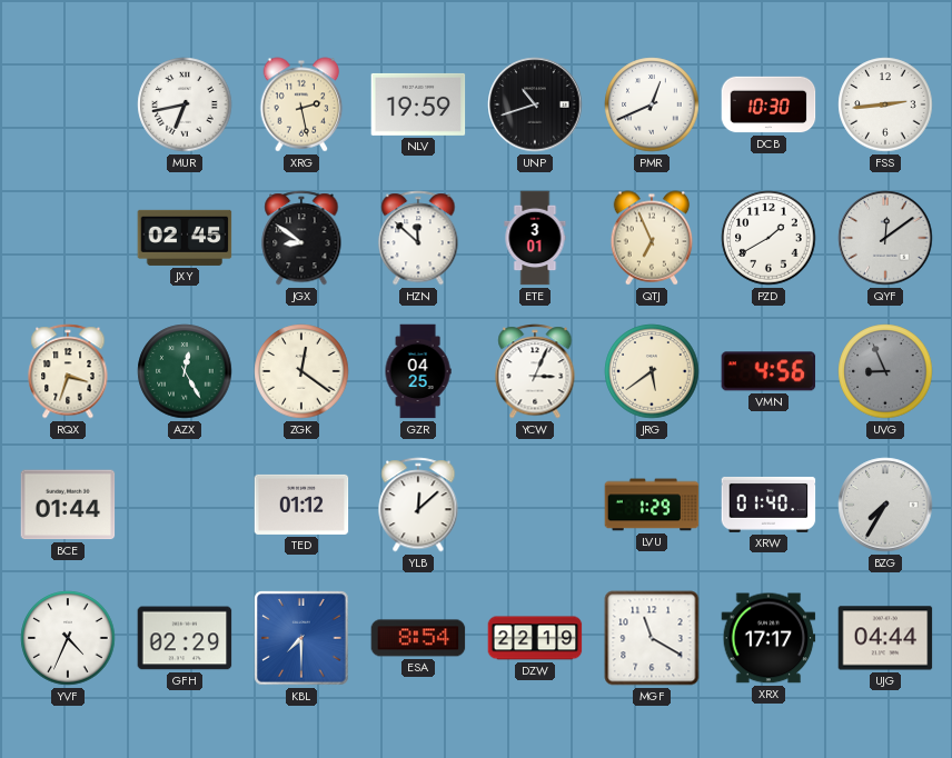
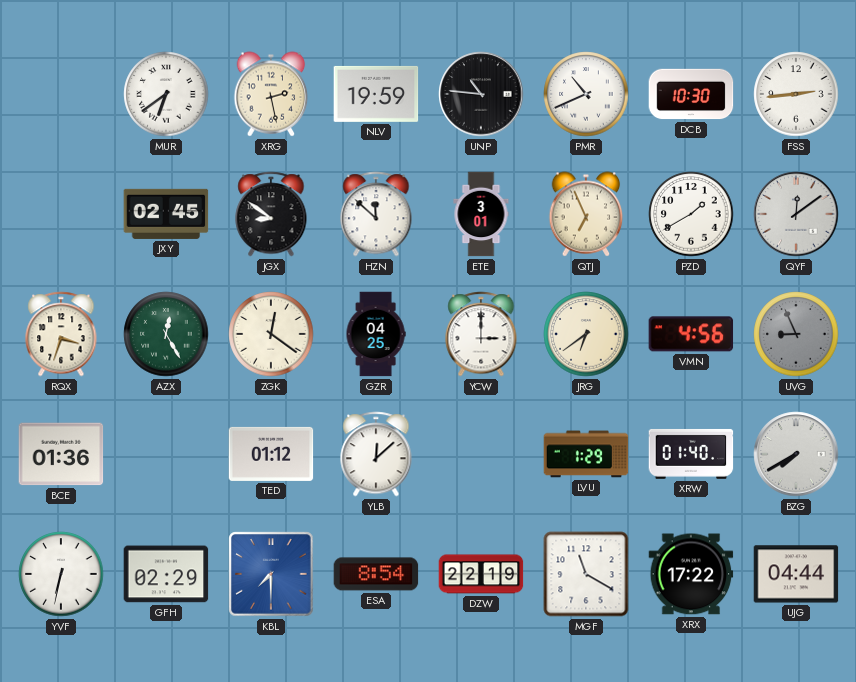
MUR: 6:43 -> 6:39 (166, 94)
UNP: 10:42 -> 10:46 (481, 94)
PMR: 12:41 -> 10:41 (586, 94)
YCW: 3:04 -> 3:00 (481, 334)
JRG: 5:39 -> 6:39 (586, 334)
BCE: 01:44 -> 01:36 (61, 454)
BZG: 7:35 -> 7:40 (796, 454)
YVF: 4:34 -> 6:32 (61, 574)
XRX: 17:17 -> 17:22 (691, 574)
